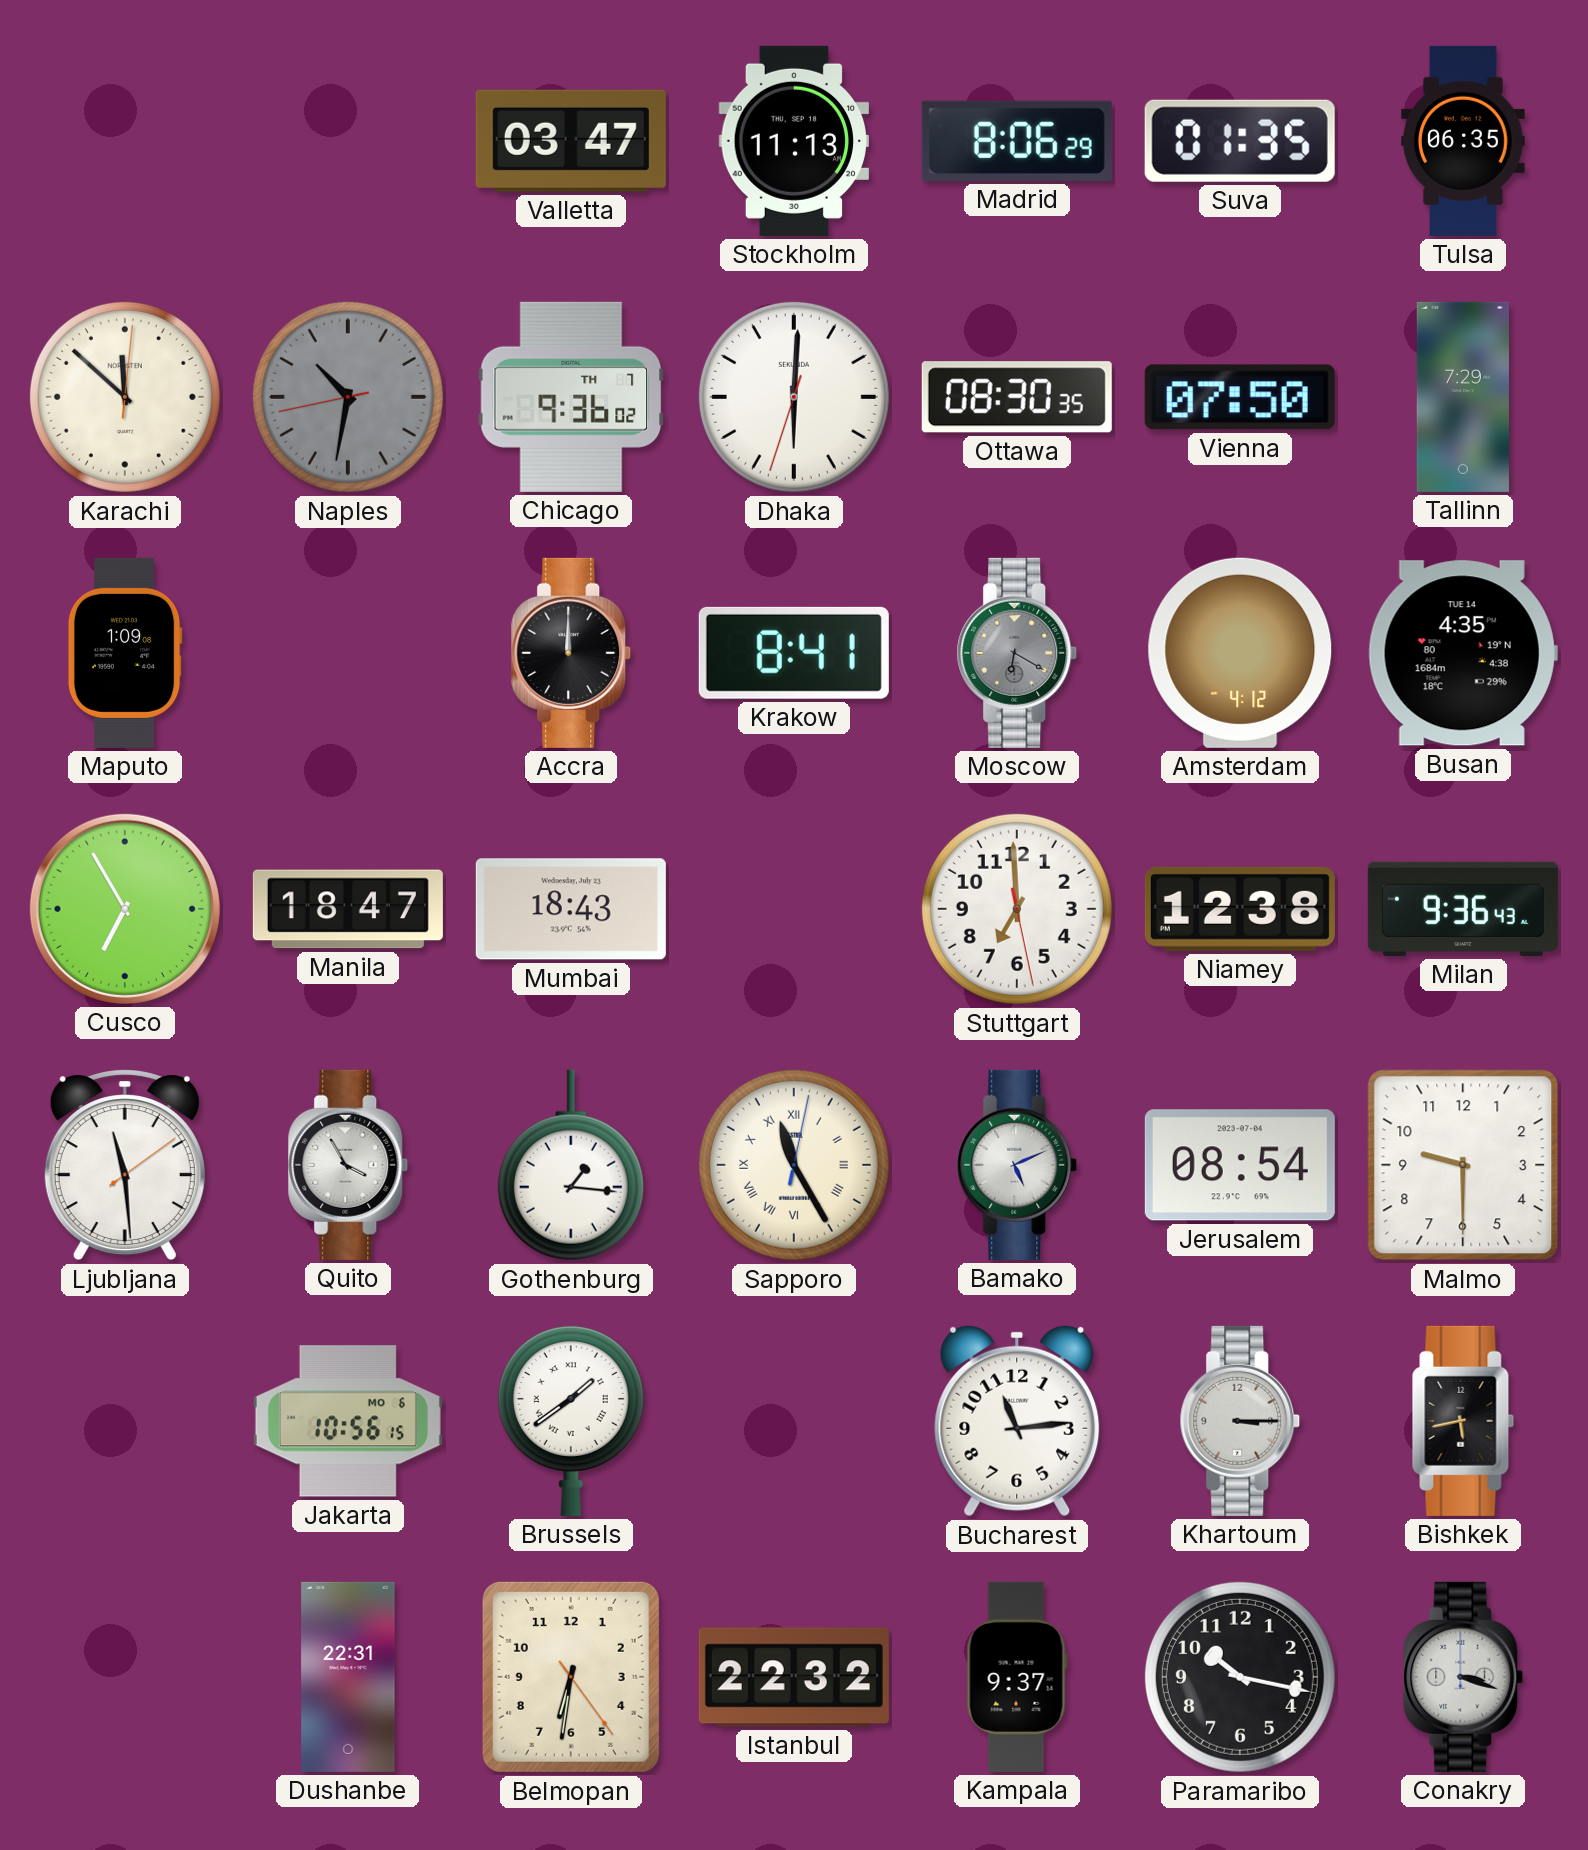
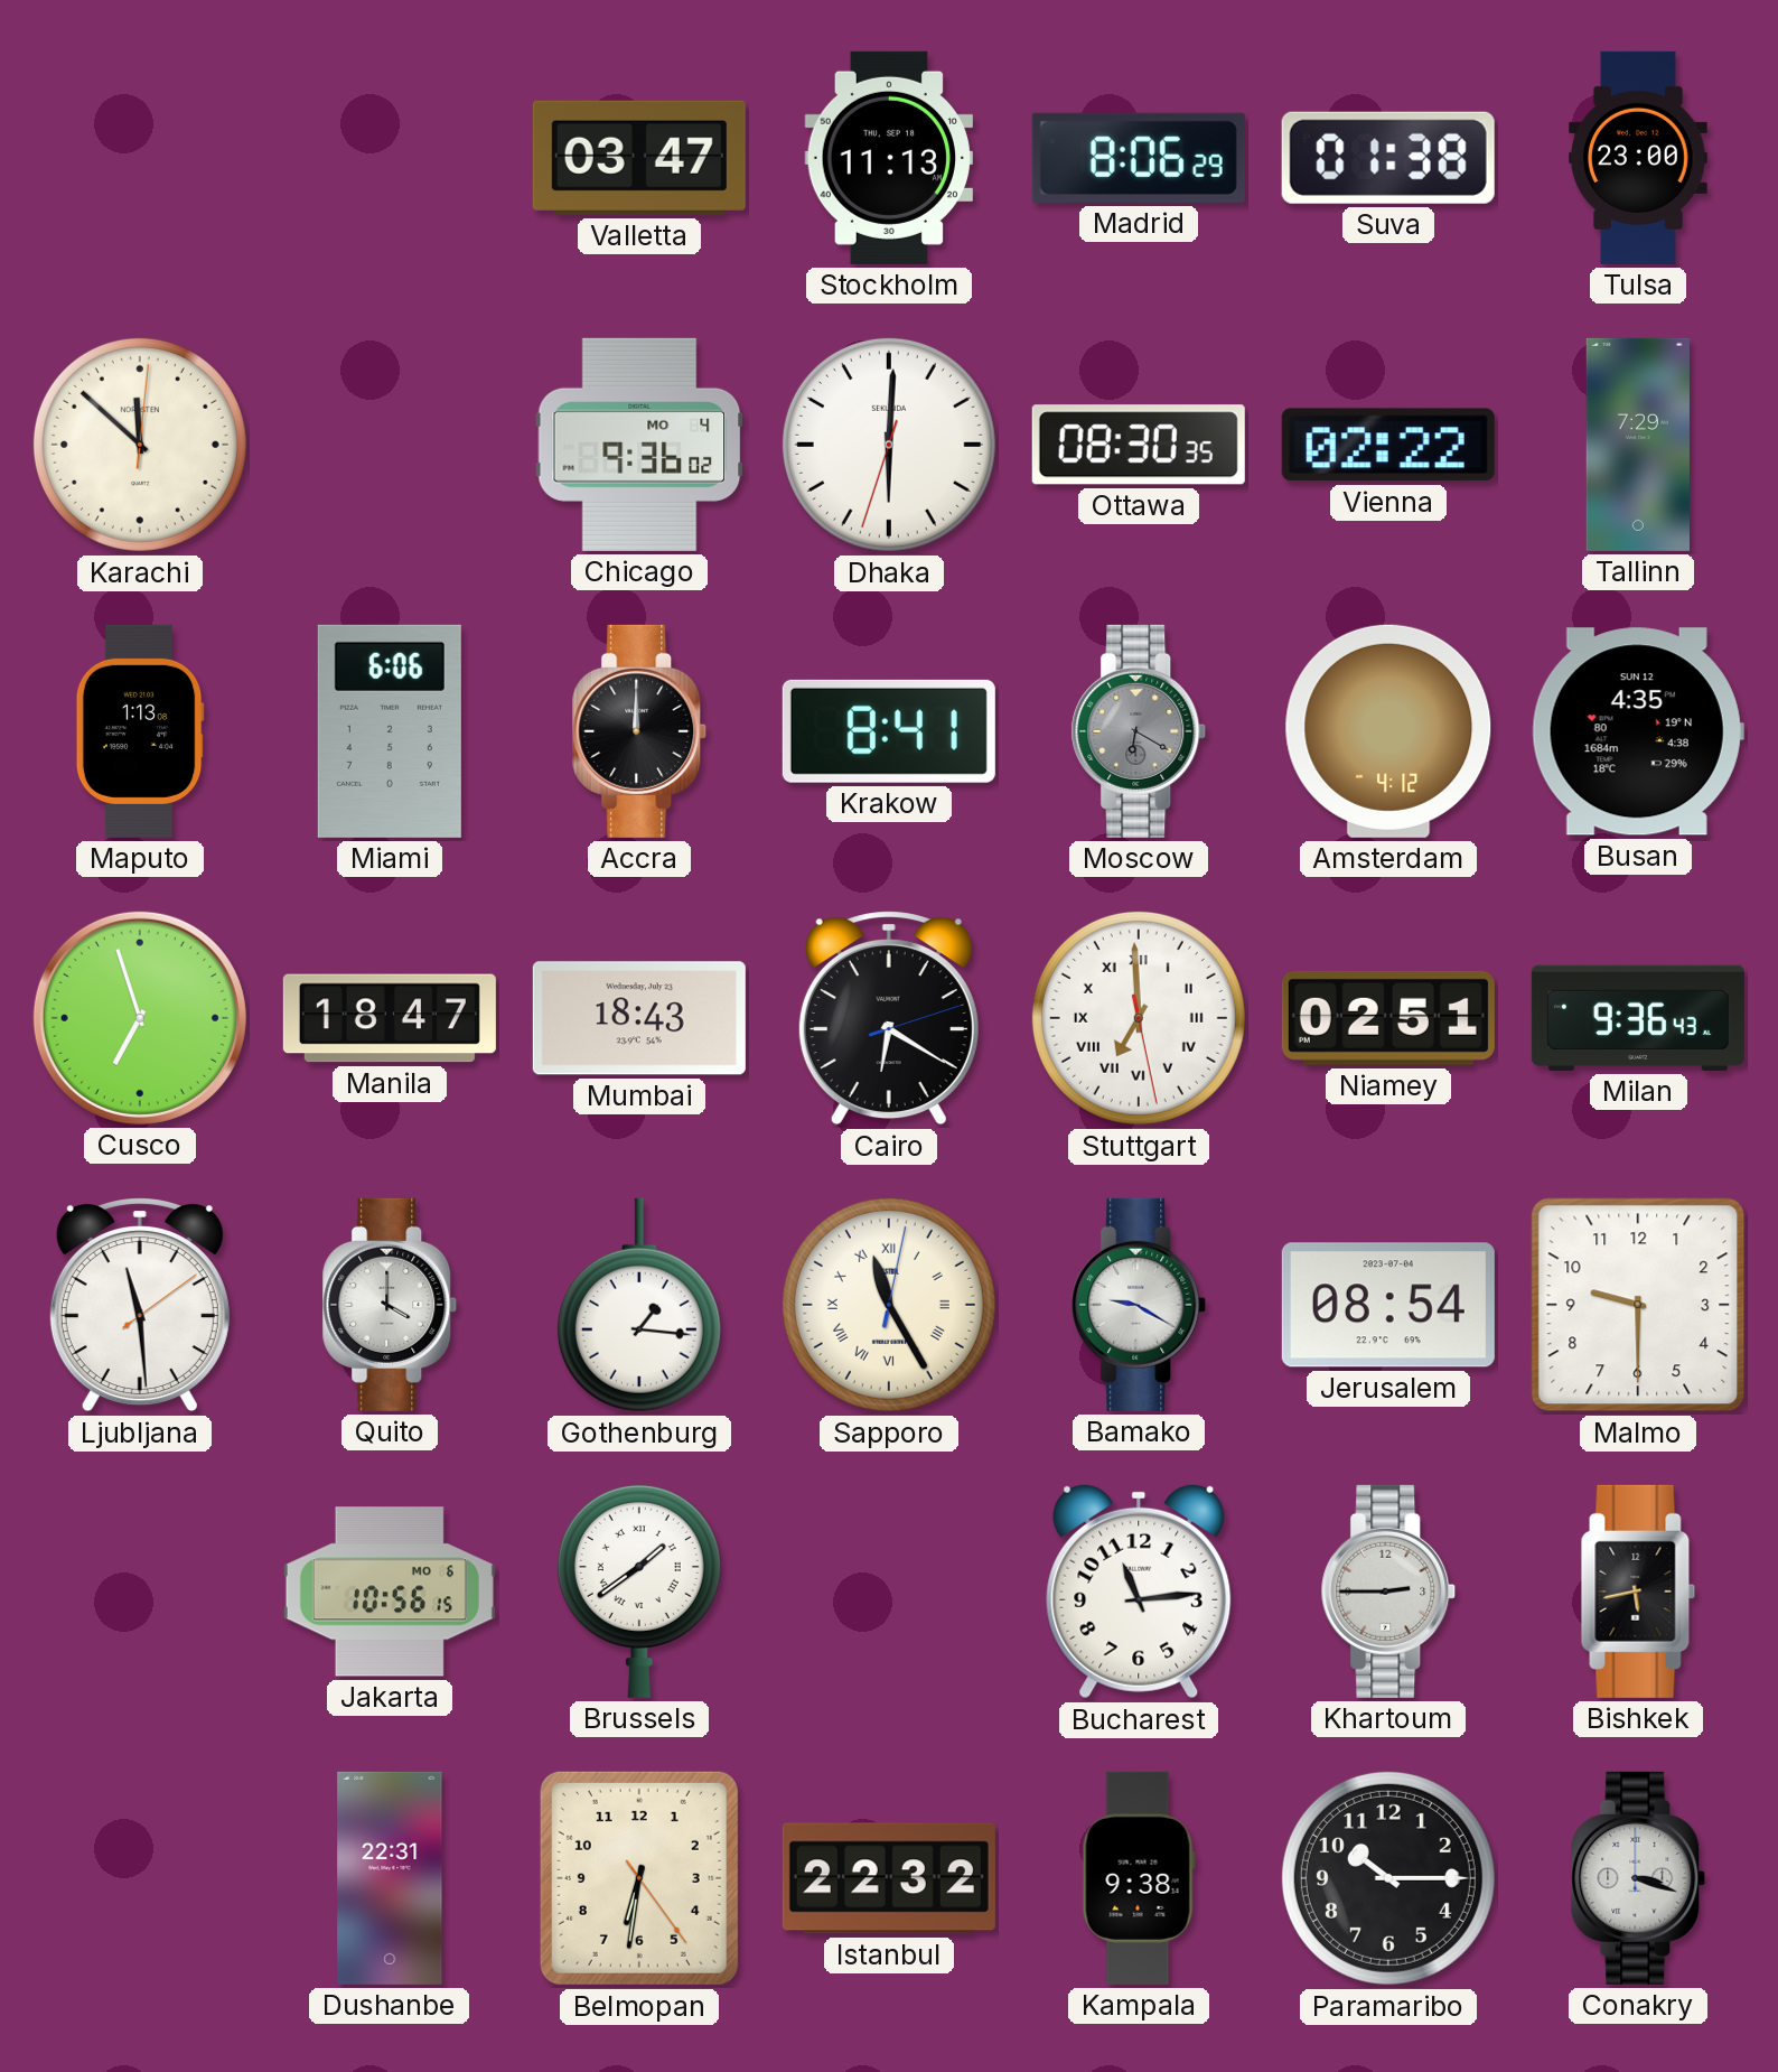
Suva: 01:35 -> 01:38 (1388, 158)
Tulsa: 06:35 -> 23:00 (1639, 158)
Naples: 10:31 -> none (348, 397)
Chicago date: TH 7 -> MO 4 (639, 445)
Vienna: 07:50 -> 02:22 (1388, 445)
Maputo: 1:09 -> 1:13 (140, 731)
Miami: none -> 6:06 (390, 731)
Busan date: TUE 14 -> SUN 12 (1638, 731)
Cusco: 6:55 -> 6:57 (140, 1018)
Cairo: none -> 6:20 (889, 1018)
Stuttgart numerals: Arabic -> Roman (1139, 1018)
Niamey: 12:38 -> 02:51 (1388, 1018)
Quito: 3:55 -> 4:00 (390, 1305)
Bamako: 5:11 -> 9:20 (1139, 1305)
Khartoum: 3:15 -> 2:45 (1388, 1592)
Kampala: 9:37 -> 9:38 (1139, 1878)
Paramaribo: 10:17 -> 10:15 (1388, 1878)
